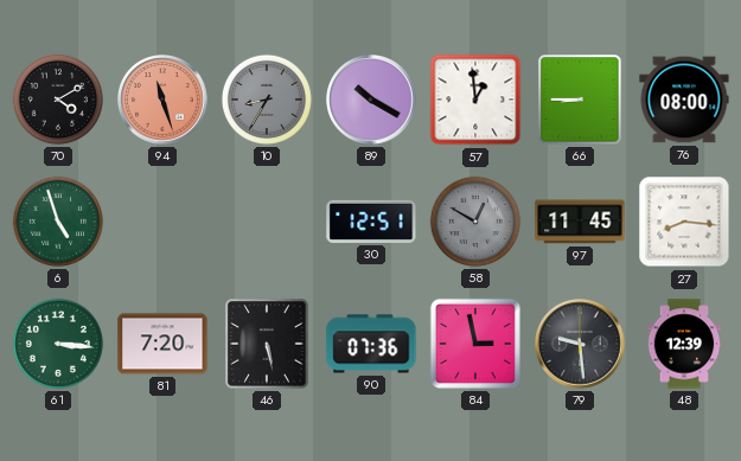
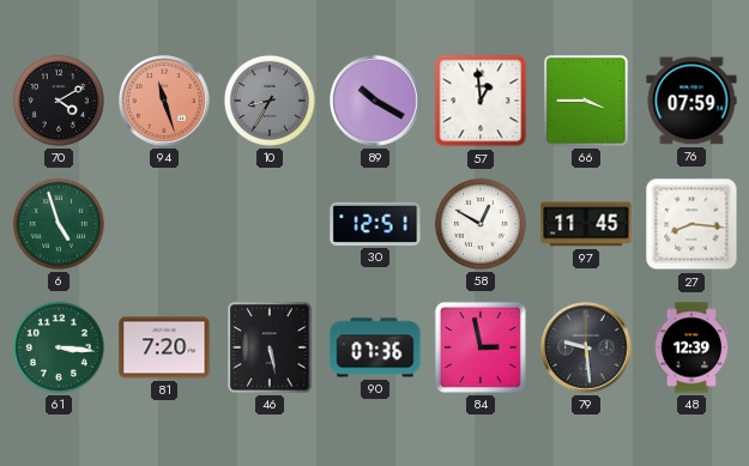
66: 8:45 -> 3:45 (586, 101)
76: 08:00 -> 07:59 (691, 101)
58 dial: grey -> white (481, 224)
